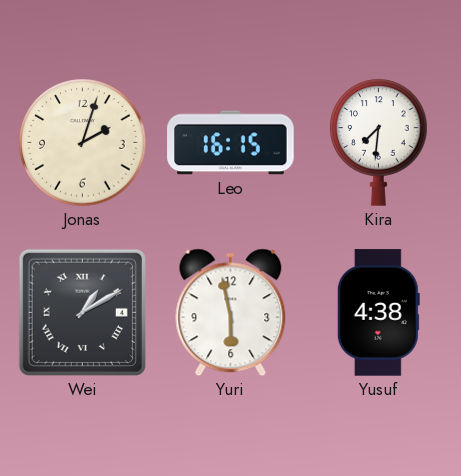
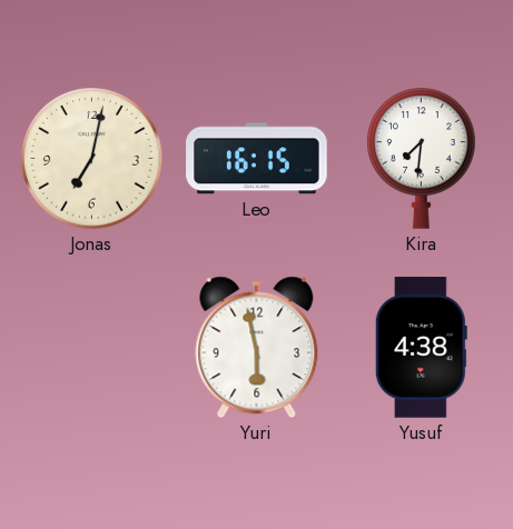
Jonas: 2:03 -> 7:02 (92, 159)
Wei: 1:10 -> none (82, 312)
